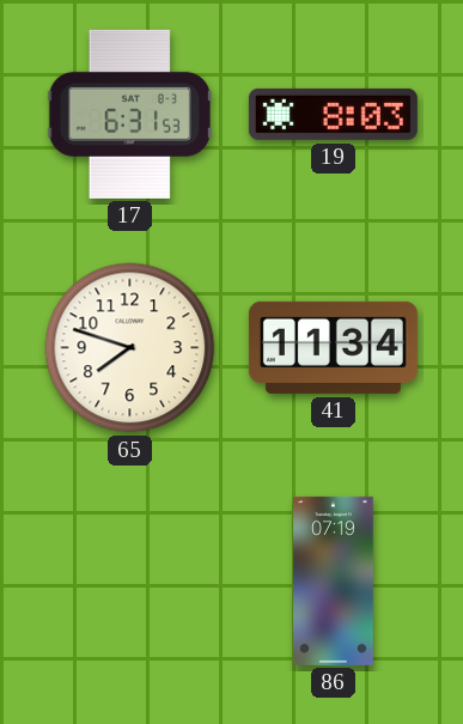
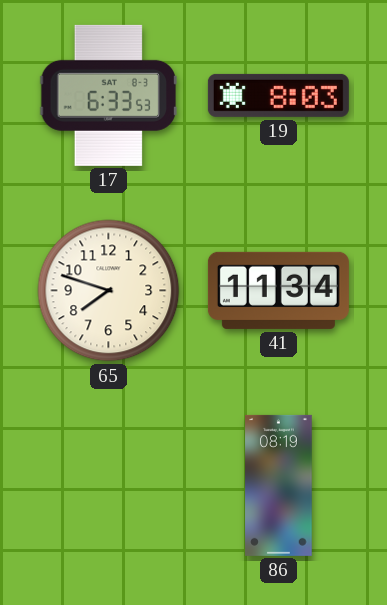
17: 6:31 -> 6:33 (108, 95)
86: 07:19 -> 08:19 (279, 485)
